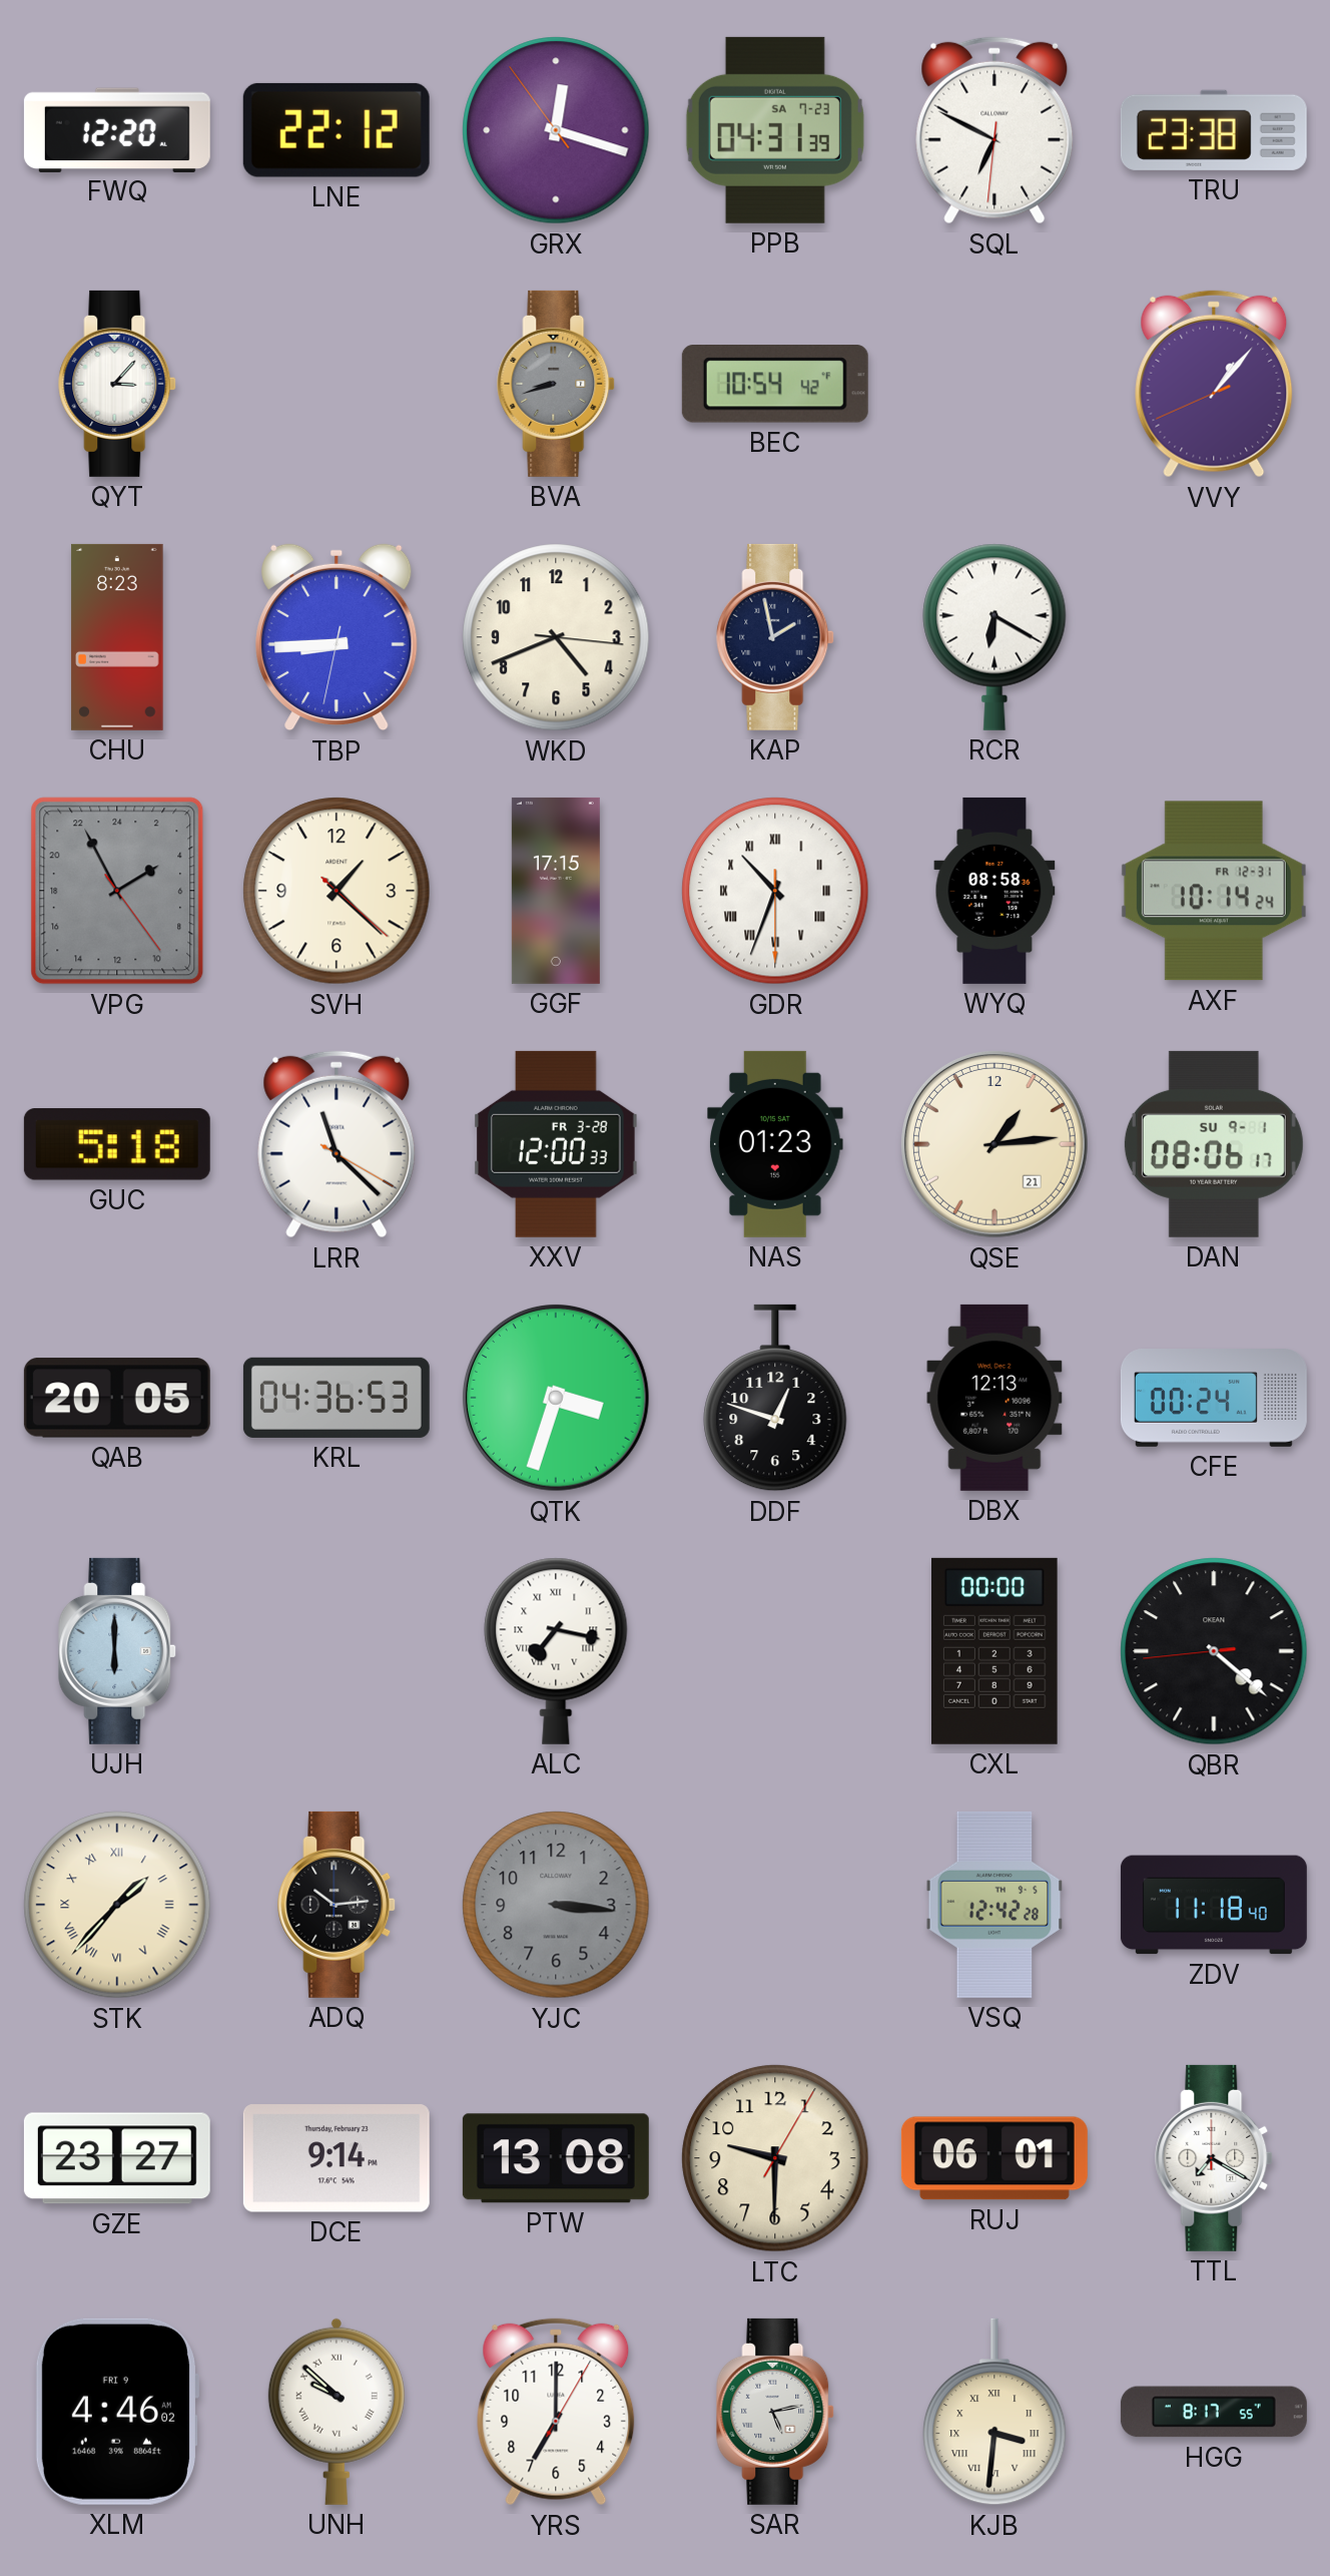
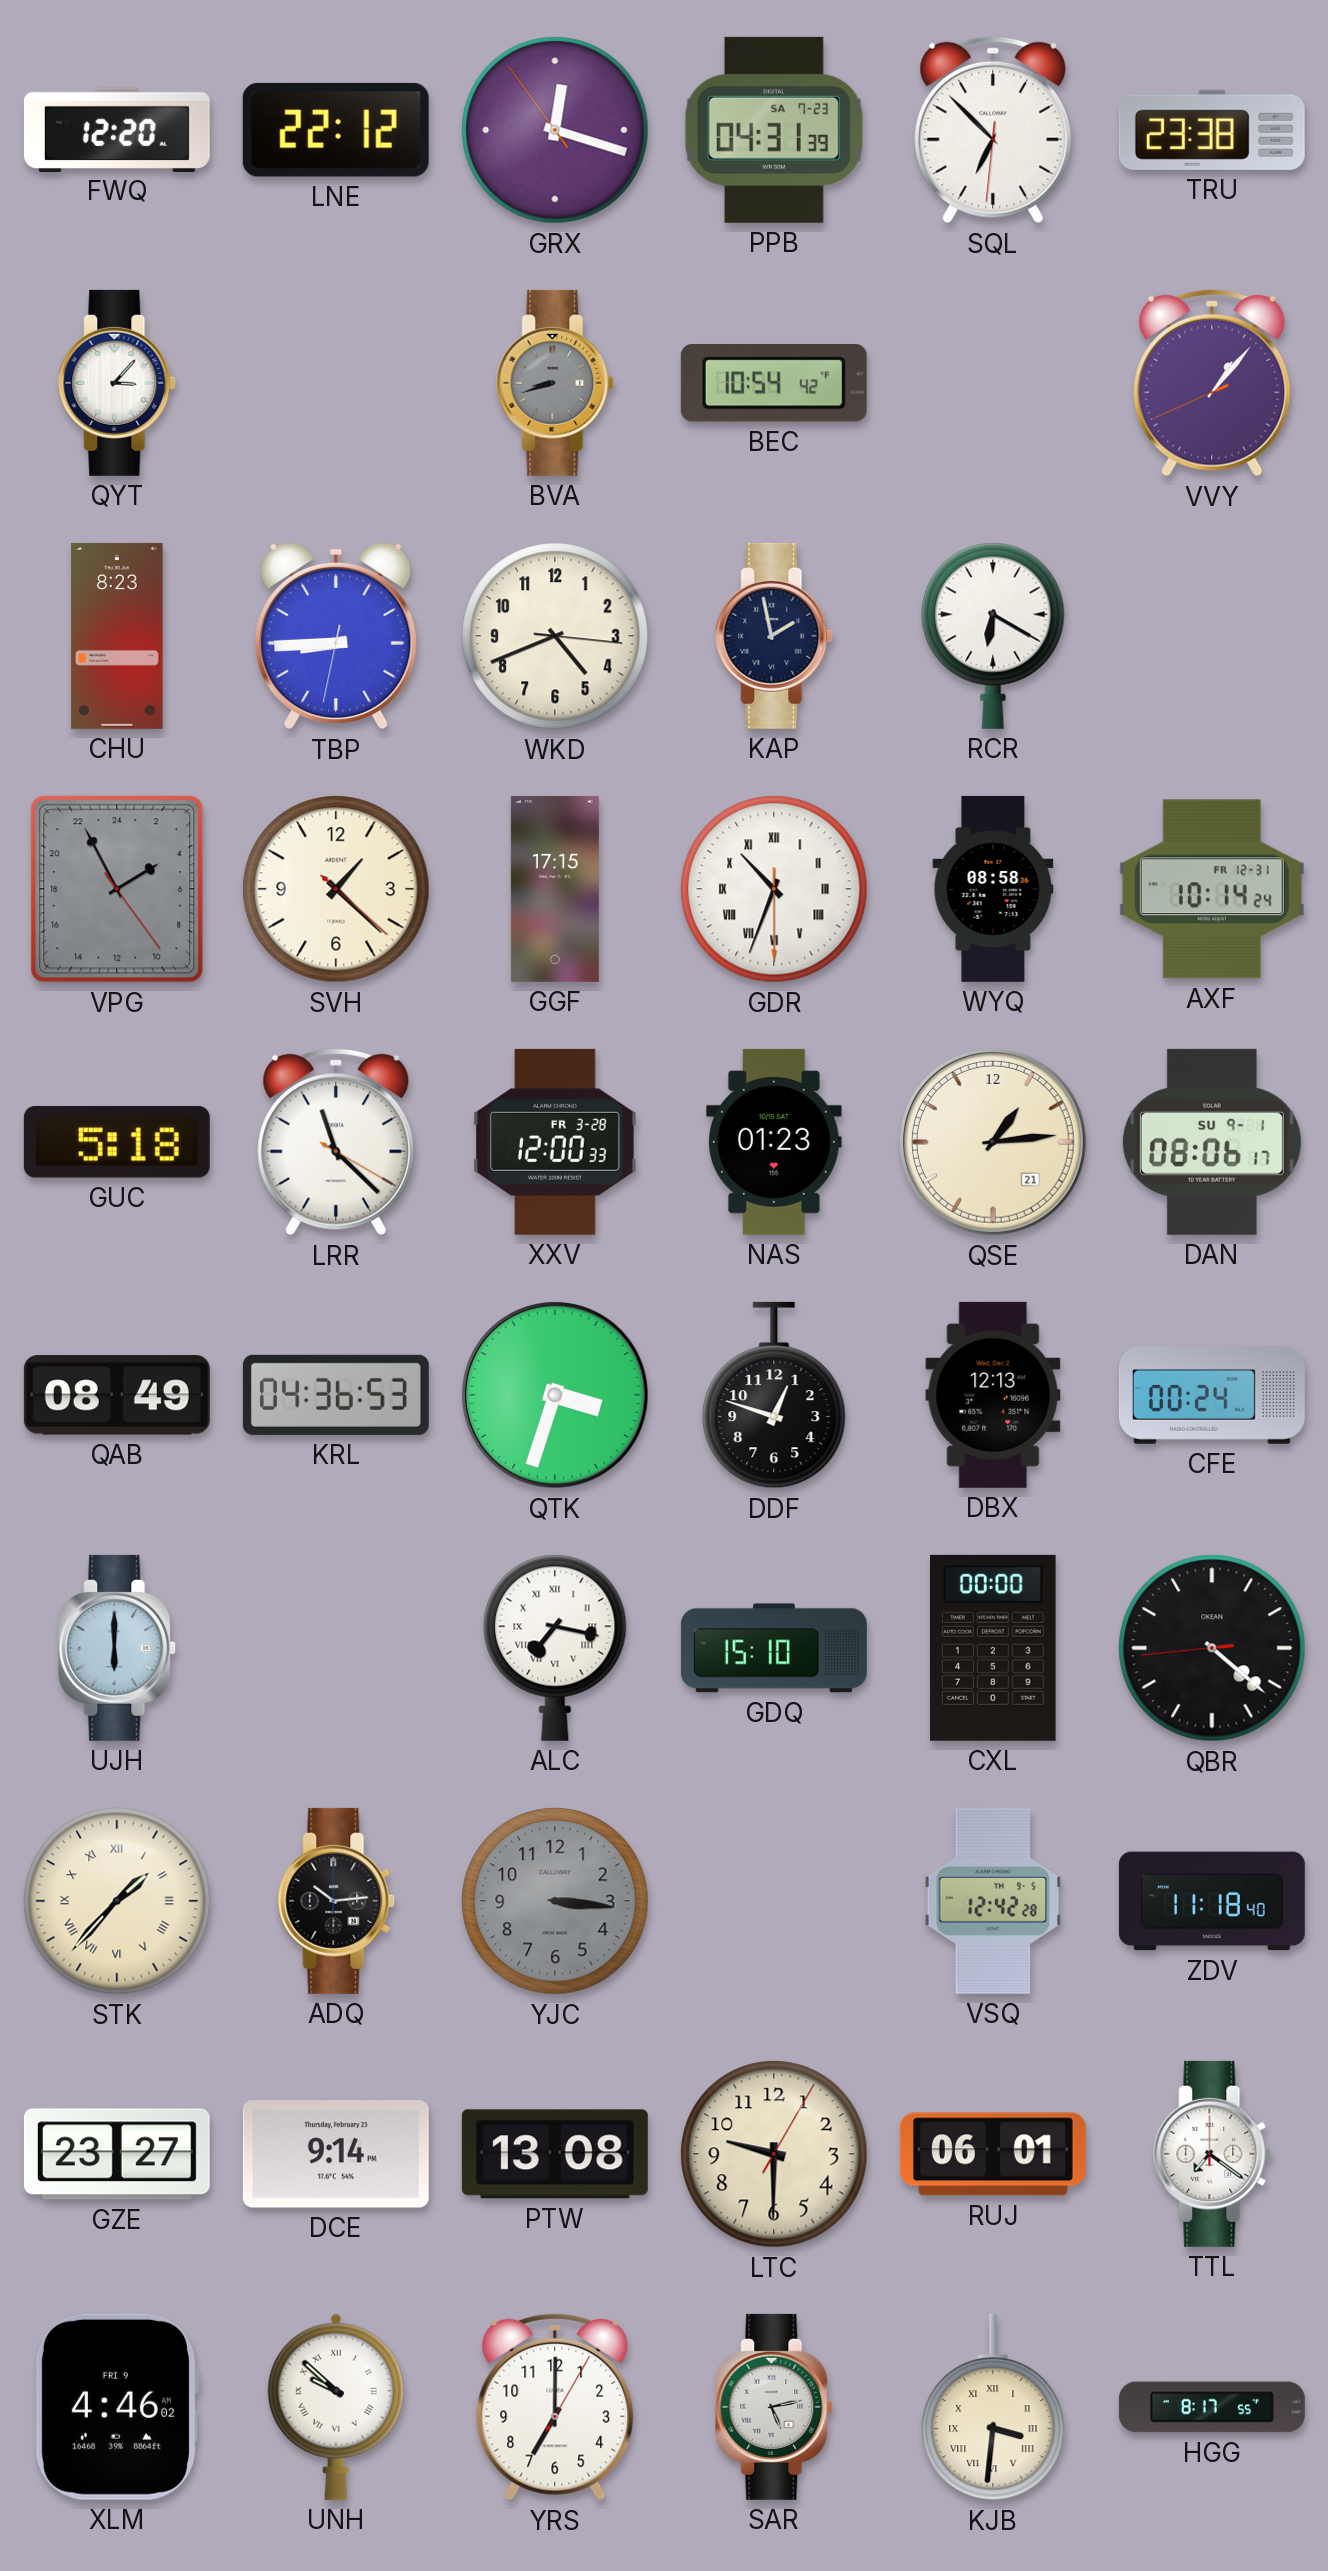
SQL: 6:49 -> 6:52 (993, 130)
QAB: 20:05 -> 08:49 (117, 1395)
GDQ: none -> 15:10 (774, 1648)
TTL: 7:20 -> 7:21 (1213, 2154)
